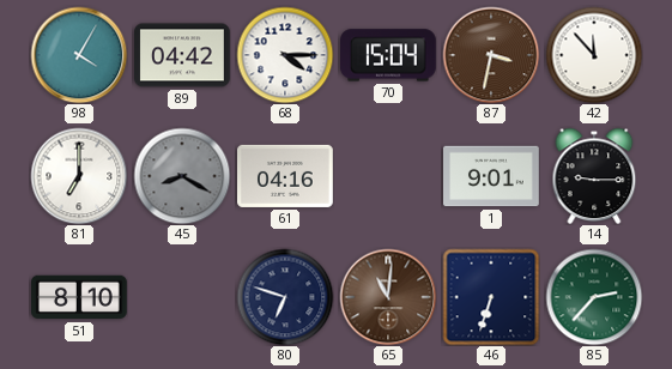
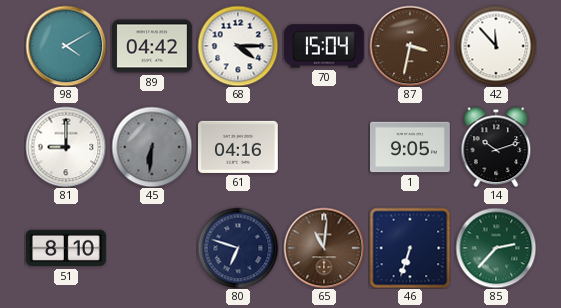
98: 4:05 -> 4:10 (66, 46)
81: 7:00 -> 9:00 (66, 147)
45: 8:20 -> 6:31 (152, 147)
1: 9:01 -> 9:05 (411, 147)
14: 9:15 -> 10:12 (496, 147)
